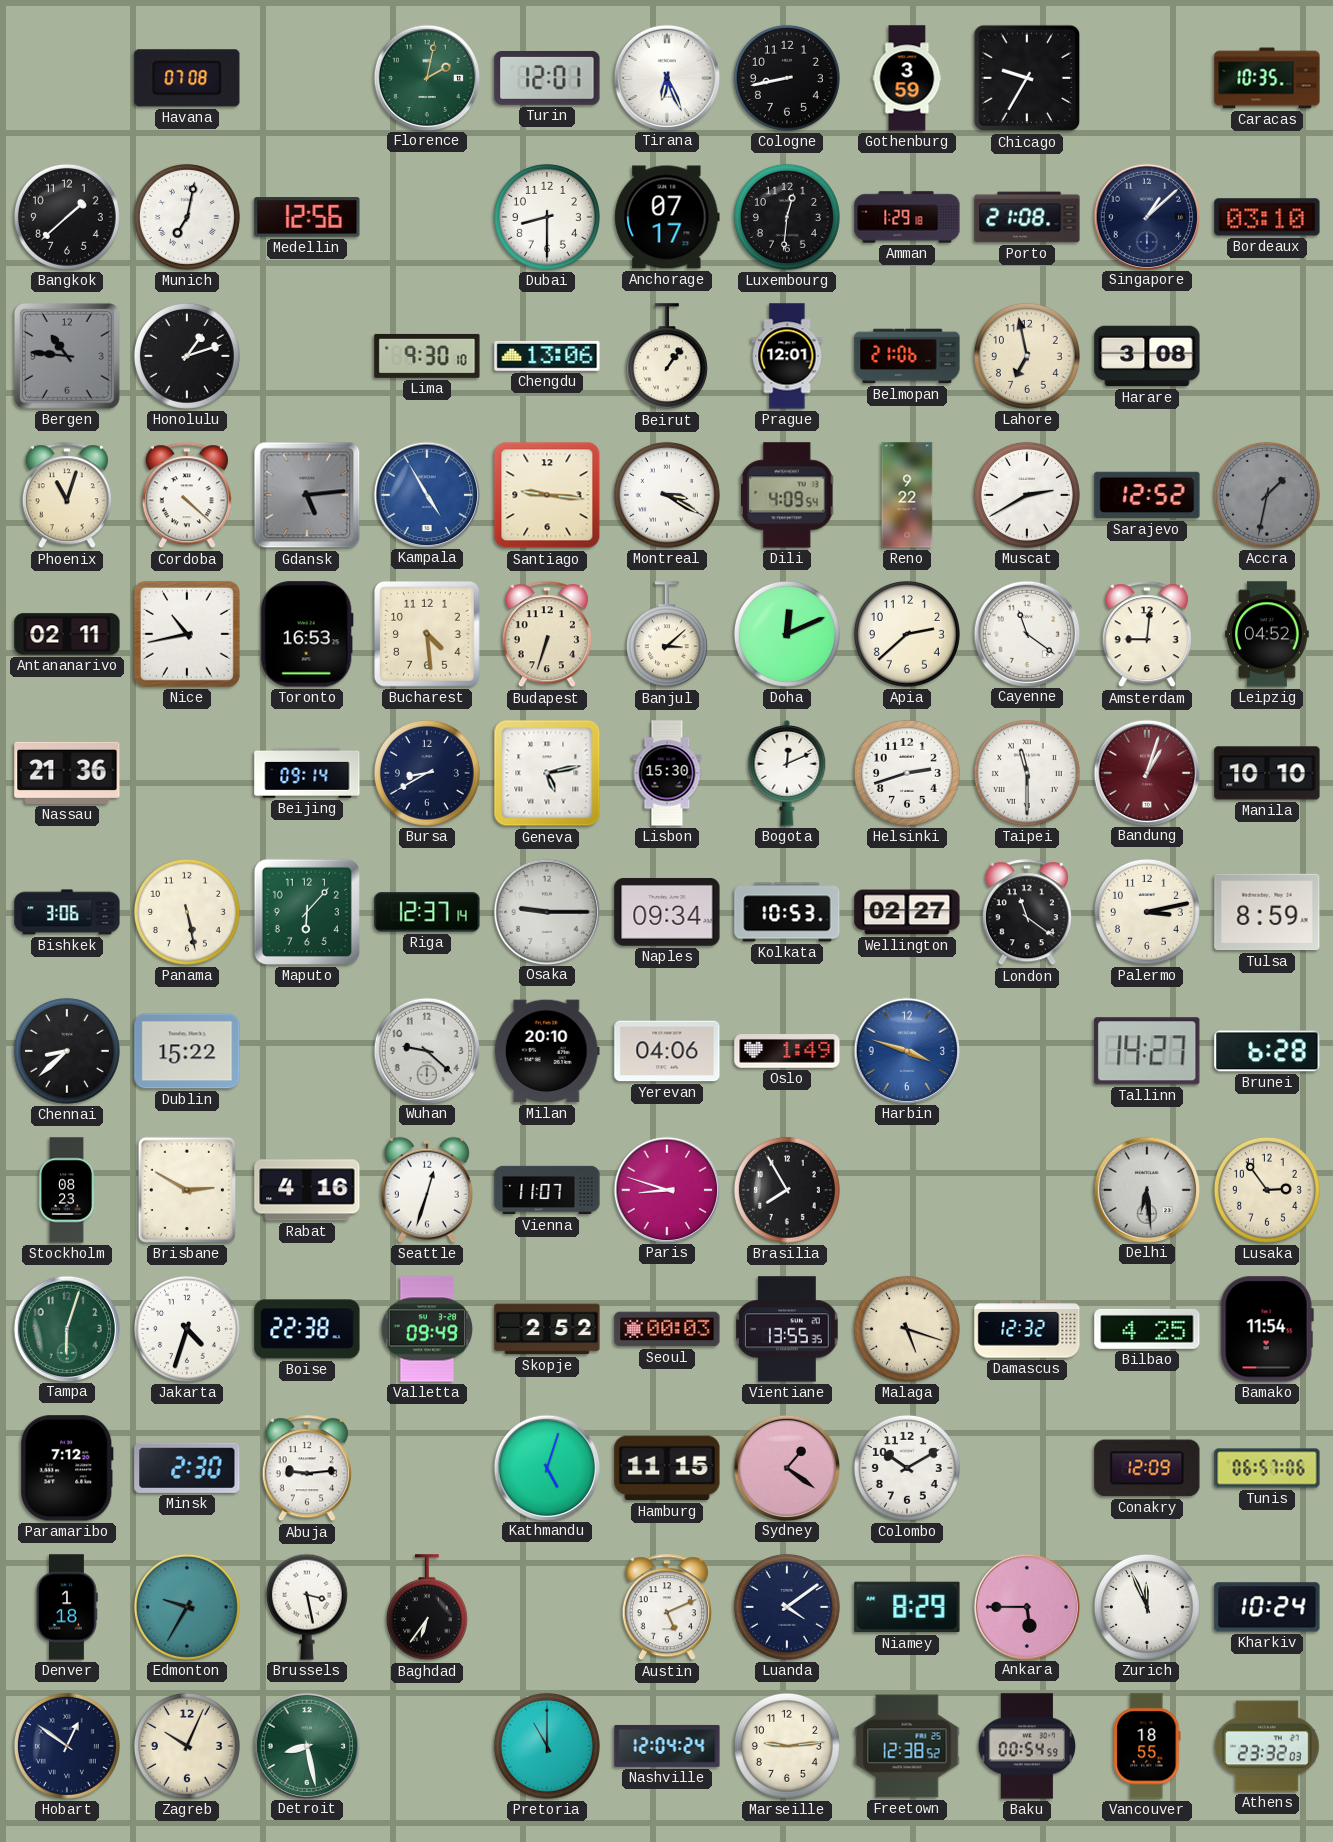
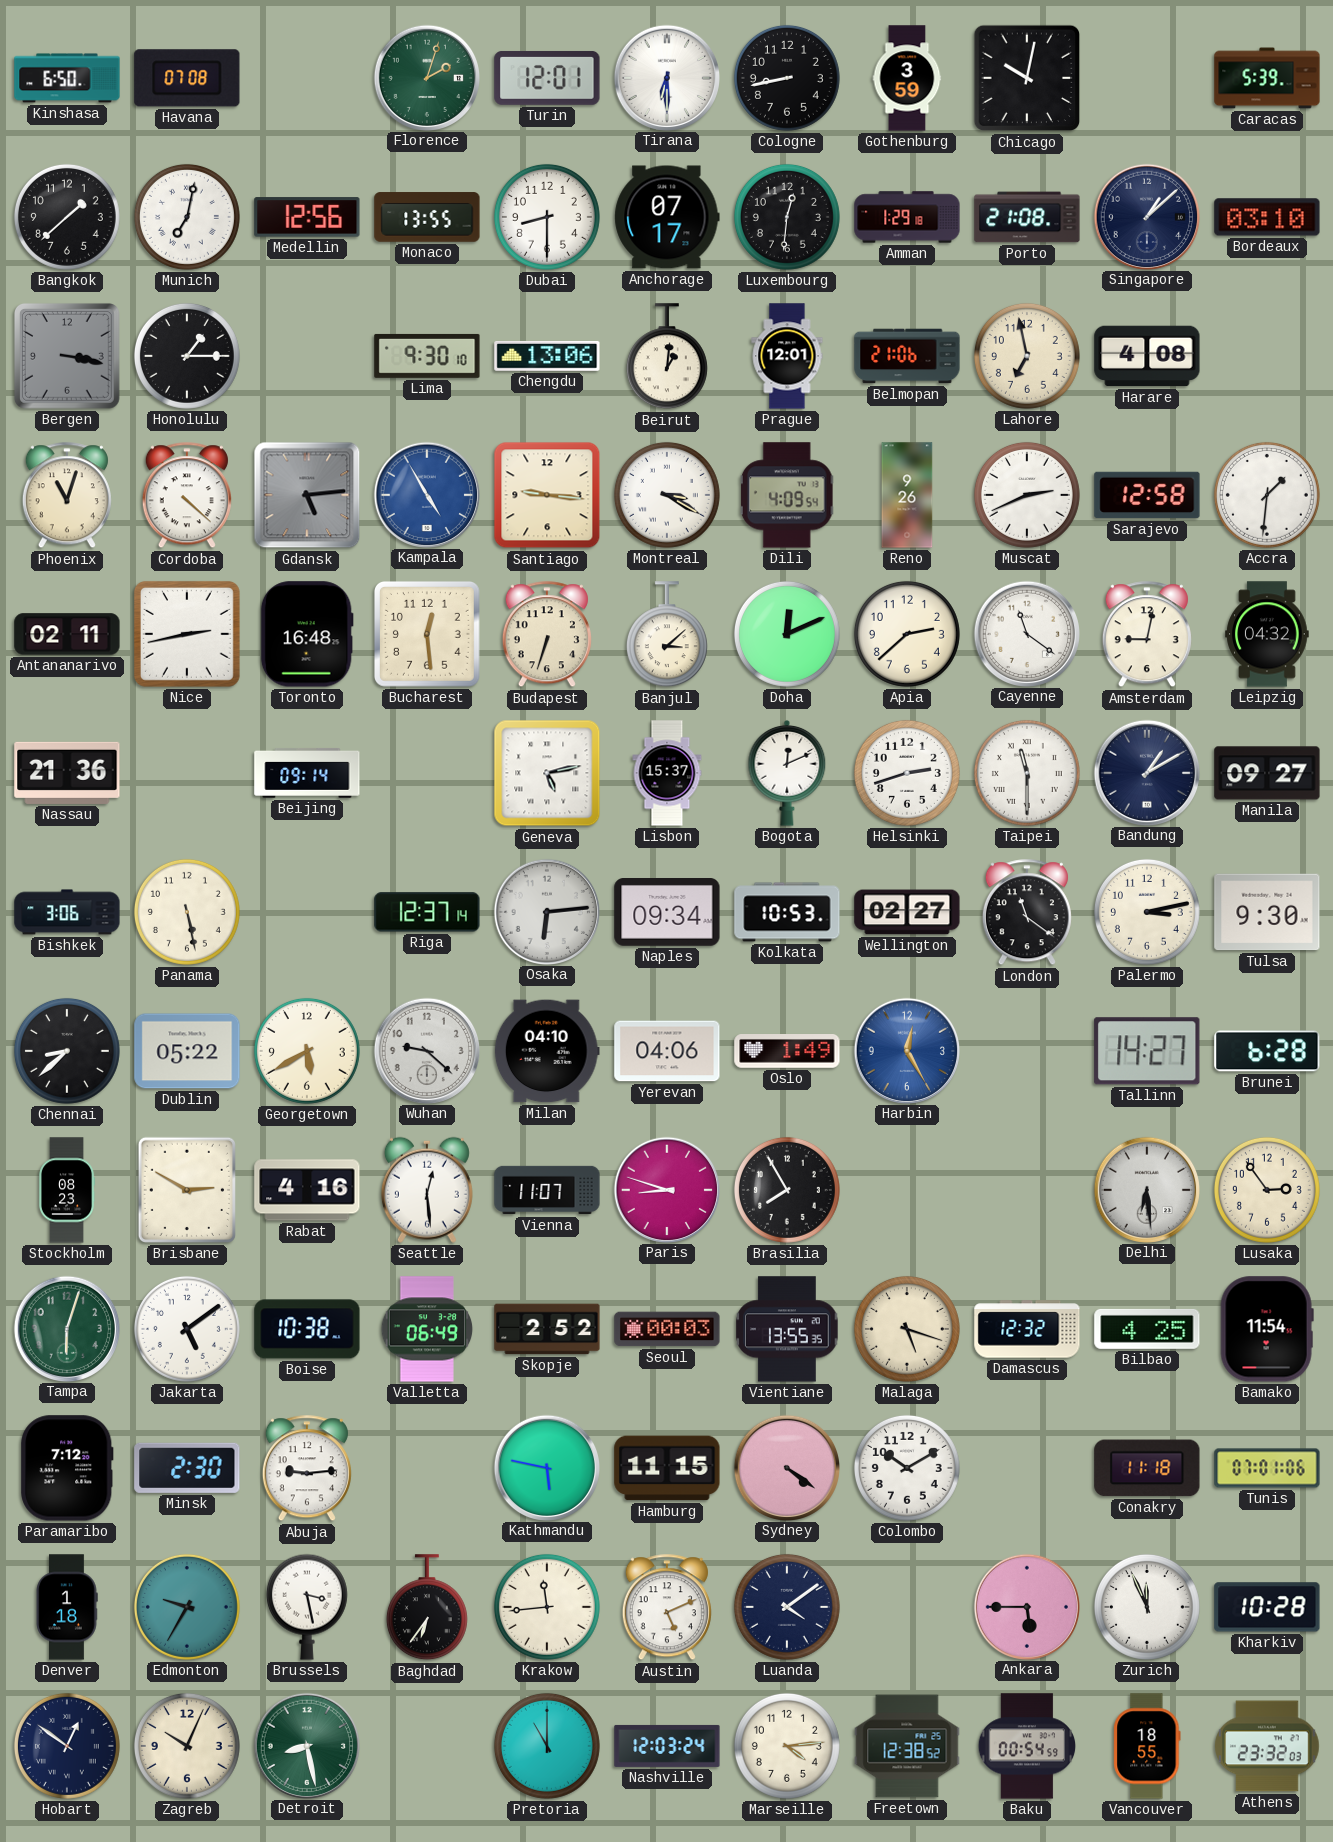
Kinshasa: none -> 6:50 (67, 78)
Florence: 2:02 -> 2:03 (426, 77)
Tirana: 6:26 -> 6:30 (666, 77)
Chicago: 9:35 -> 10:02 (1027, 78)
Caracas: 10:35 -> 5:39 (1267, 78)
Monaco: none -> 13:55 (427, 217)
Bergen: 10:46 -> 3:17 (67, 356)
Honolulu: 1:12 -> 1:15 (187, 356)
Beirut: 1:06 -> 1:01 (667, 357)
Harare: 3:08 -> 4:08 (1147, 356)
Reno: 9:22 -> 9:26 (907, 495)
Muscat: 2:40 -> 2:41 (1027, 495)
Sarajevo: 12:52 -> 12:58 (1147, 495)
Accra: 1:32 -> 1:31 (1267, 495)
Accra dial: grey -> white (1267, 495)
Nice: 10:43 -> 2:43 (187, 634)
Toronto: 16:53 -> 16:48 (307, 634)
Bucharest: 4:29 -> 12:29 (427, 634)
Amsterdam: 9:01 -> 9:02 (1147, 635)
Leipzig: 04:52 -> 04:32 (1267, 634)
Bursa: 8:40 -> none (427, 773)
Lisbon: 15:30 -> 15:37 (667, 773)
Bandung: 1:03 -> 1:10 (1146, 772)
Bandung dial: burgundy -> navy (1146, 772)
Manila: 10:10 -> 09:27 (1267, 773)
Maputo: 6:07 -> none (307, 912)
Osaka: 9:15 -> 6:14 (546, 911)
Tulsa: 8:59 -> 9:30 (1267, 912)
Dublin: 15:22 -> 05:22 (187, 1051)
Georgetown: none -> 5:40 (307, 1051)
Milan: 20:10 -> 04:10 (547, 1051)
Harbin: 3:48 -> 12:25 (906, 1050)
Seattle: 12:33 -> 12:29 (427, 1190)
Jakarta: 4:33 -> 5:09 (187, 1329)
Boise: 22:38 -> 10:38 (307, 1329)
Valletta: 09:49 -> 06:49 (427, 1329)
Kathmandu: 5:03 -> 5:47 (546, 1467)
Sydney: 1:21 -> 4:21 (786, 1467)
Conakry: 12:09 -> 11:18 (1147, 1468)
Tunis: 06:57 -> 07:01 (1267, 1468)
Krakow: none -> 11:44 (547, 1607)
Niamey: 8:29 -> none (907, 1607)
Kharkiv: 10:24 -> 10:28 (1267, 1607)
Nashville: 12:04 -> 12:03 (667, 1746)
Marseille: 9:14 -> 4:14 (787, 1746)
